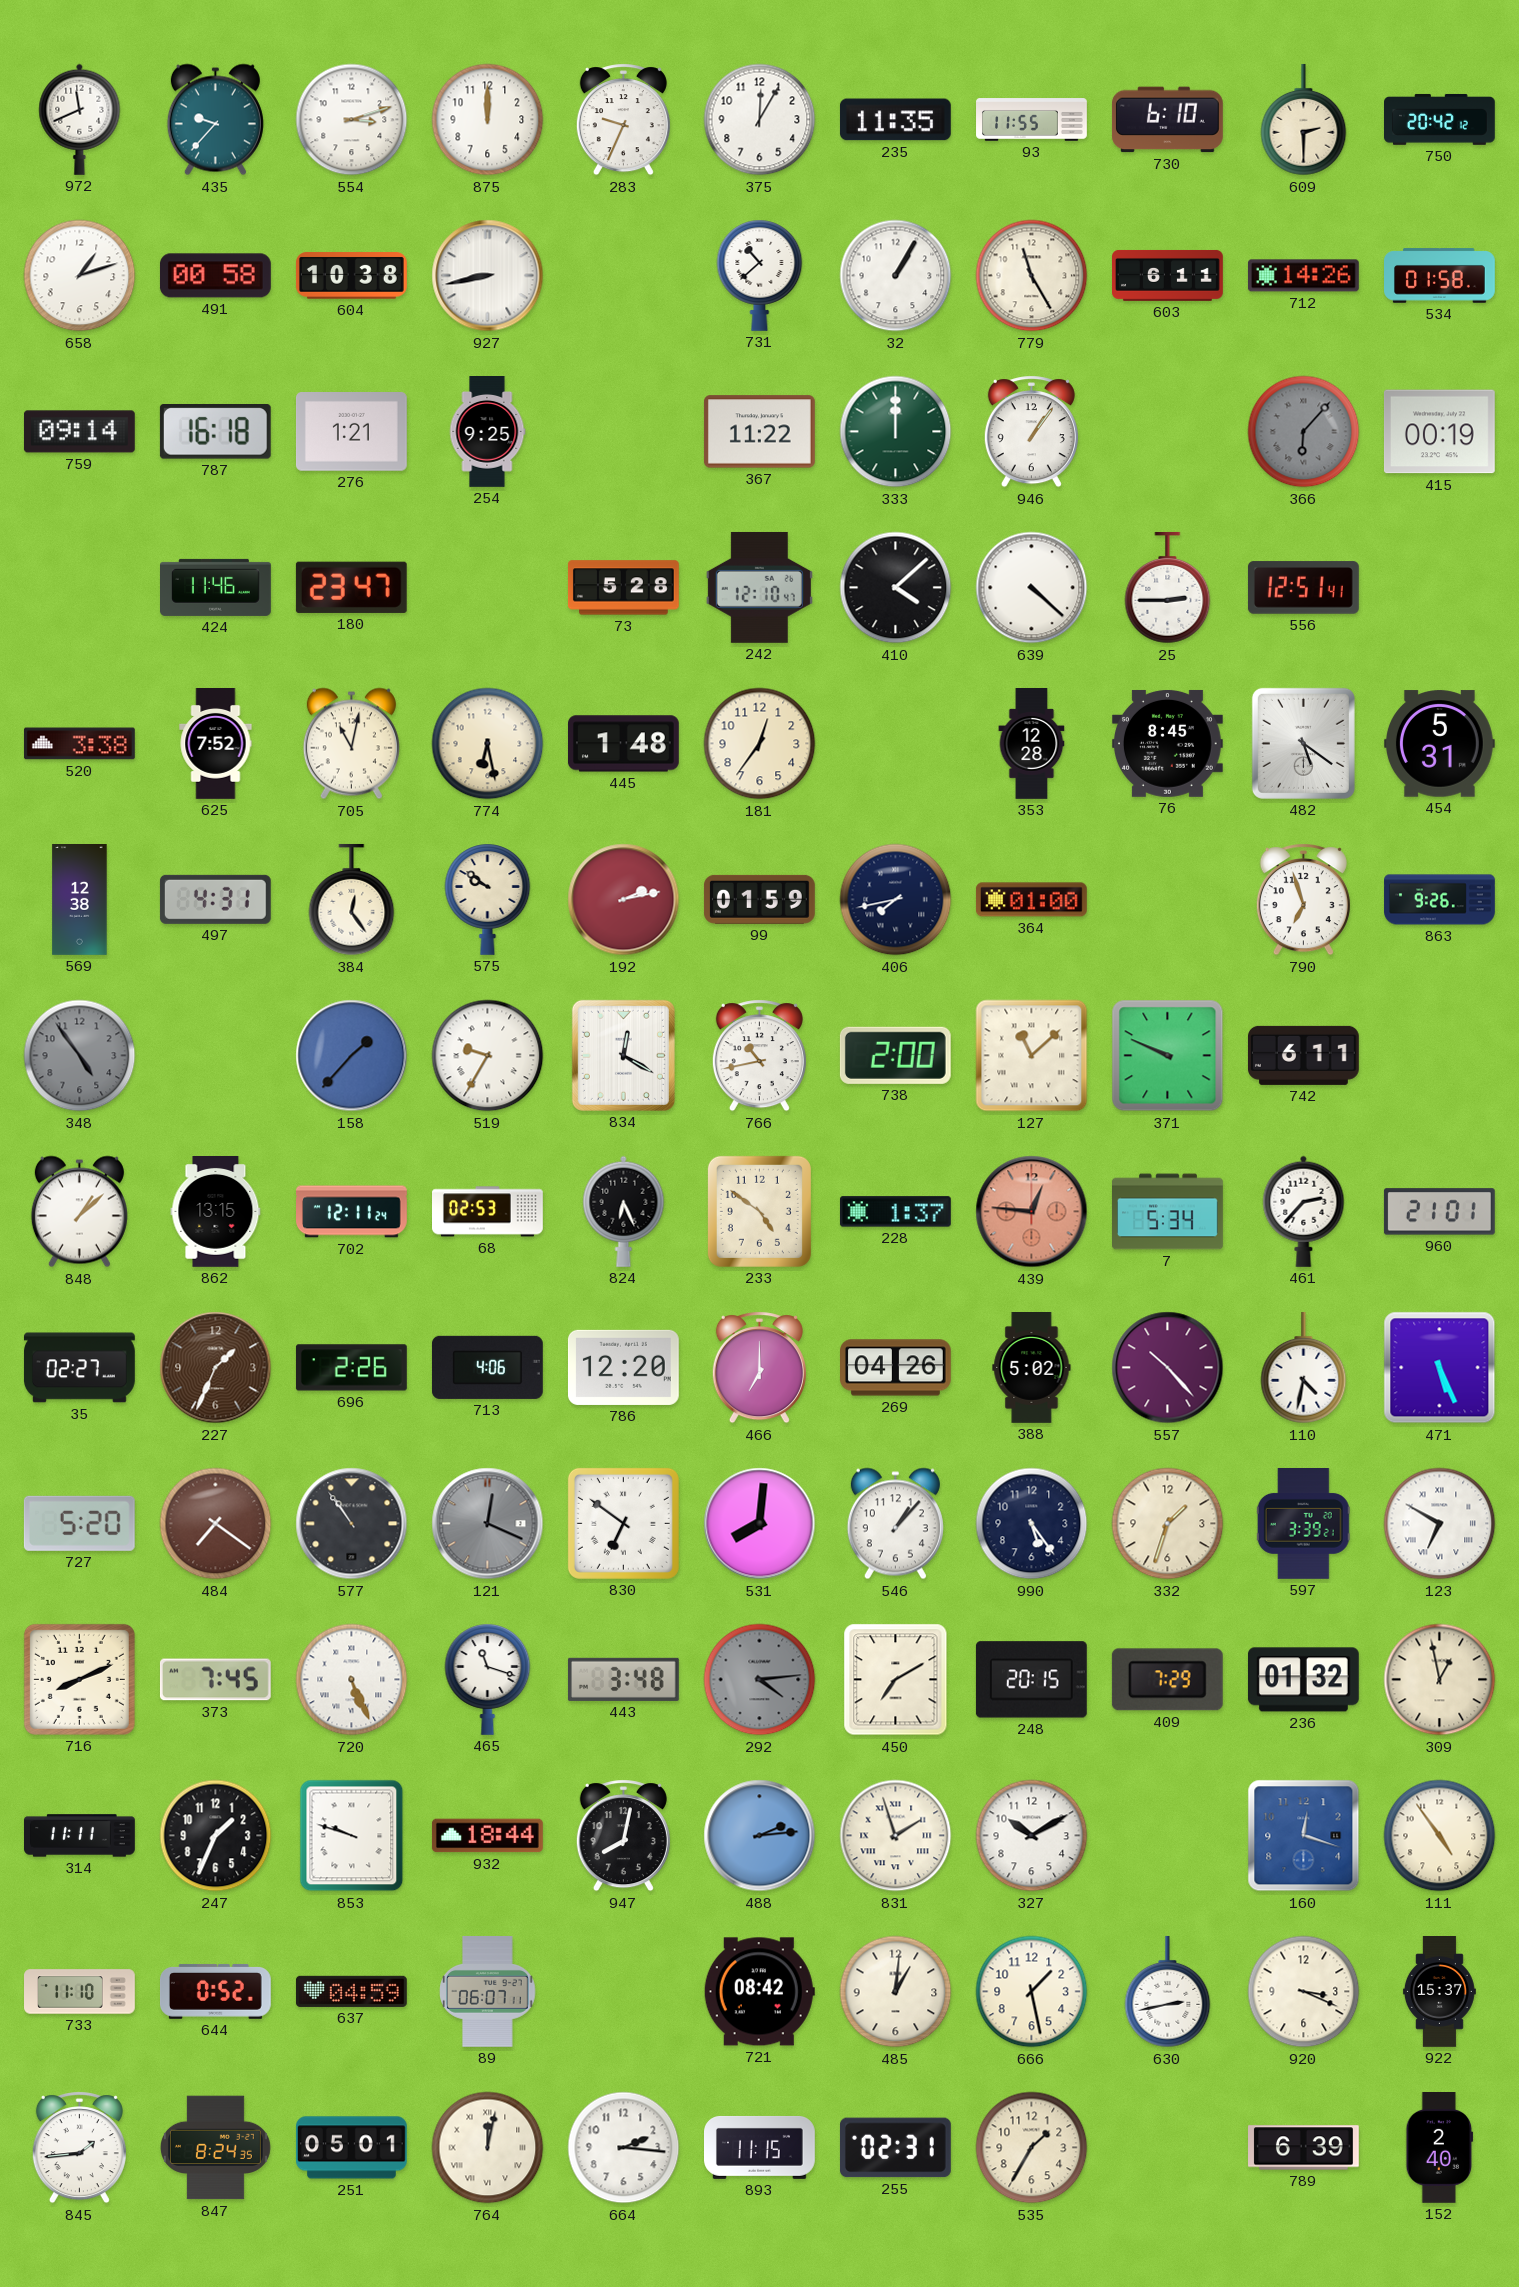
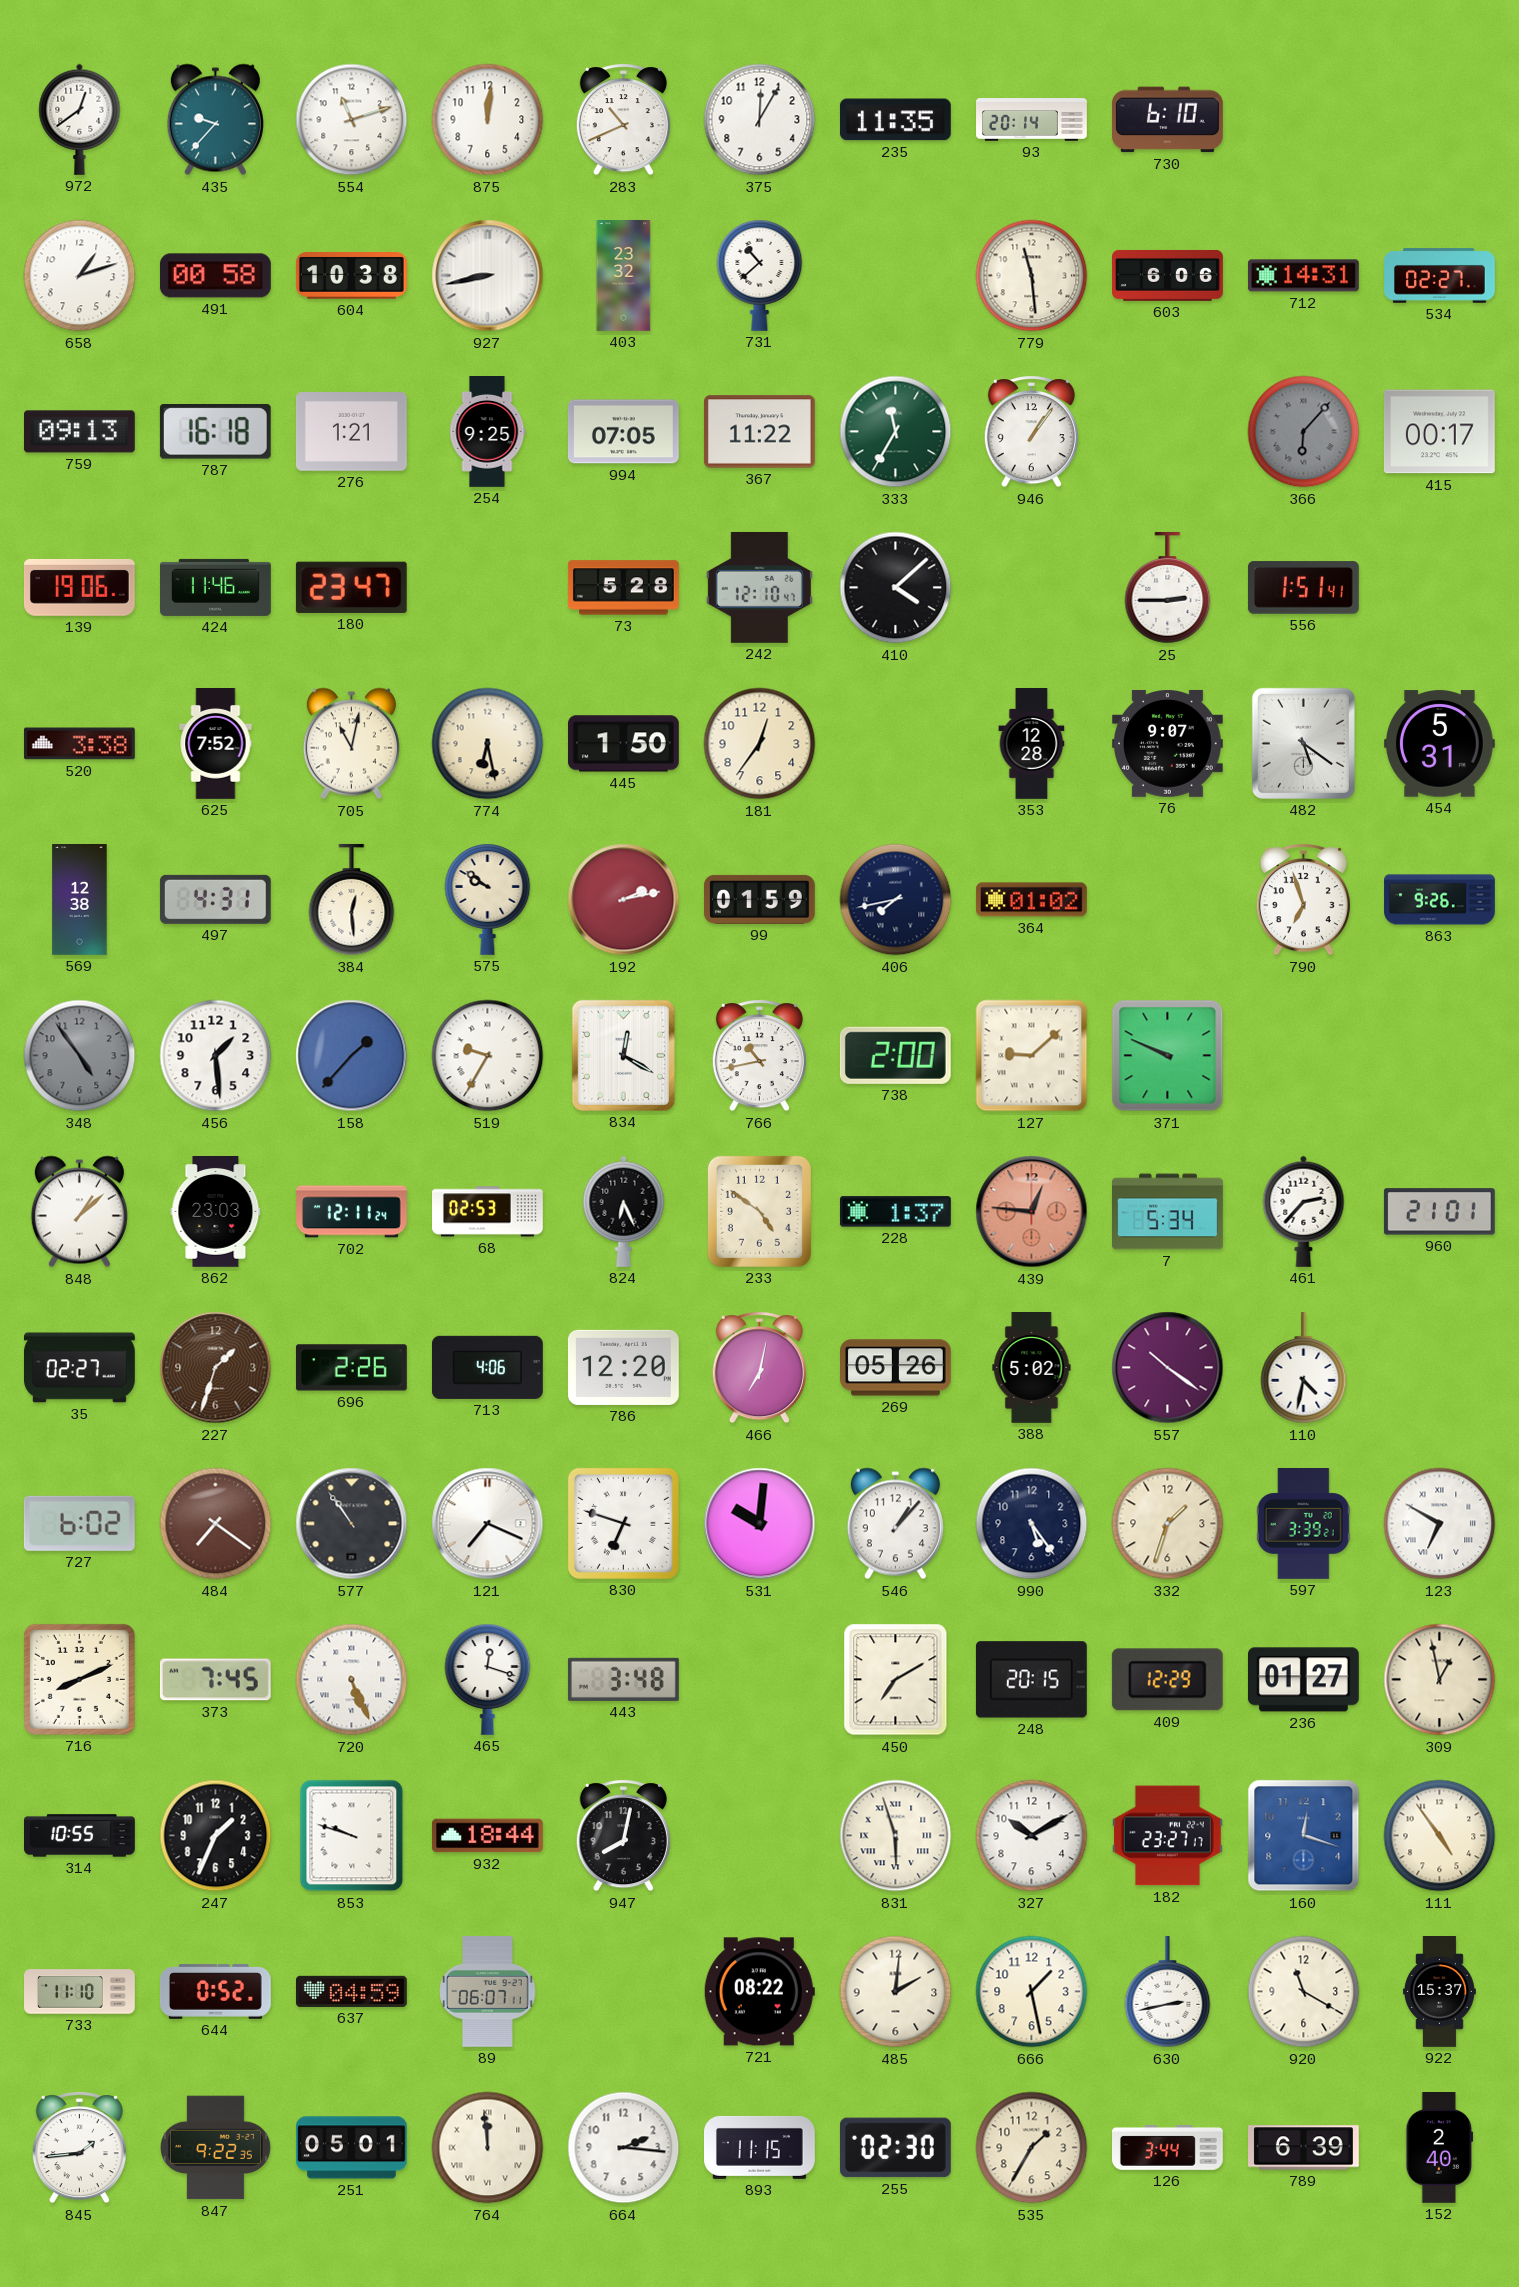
972: 11:41 -> 12:39 (80, 119)
554: 3:12 -> 11:12 (352, 120)
875: 12:00 -> 12:01 (488, 120)
283: 9:34 -> 10:41 (623, 120)
93: 11:55 -> 20:14 (1032, 120)
609: 2:30 -> none (1304, 120)
750: 20:42 -> none (1440, 119)
403: none -> 23:32 (624, 276)
32: 1:05 -> none (896, 276)
779: 11:25 -> 11:29 (1032, 276)
603: 6:11 -> 6:06 (1168, 275)
712: 14:26 -> 14:31 (1303, 276)
534: 01:58 -> 02:27 (1440, 276)
759: 09:14 -> 09:13 (79, 432)
994: none -> 07:05 (623, 432)
333: 12:00 -> 11:35 (896, 432)
415: 00:19 -> 00:17 (1439, 432)
139: none -> 19:06 (79, 587)
639: 4:22 -> none (1032, 588)
556: 12:51 -> 1:51 (1304, 588)
445: 1:48 -> 1:50 (624, 744)
76: 8:45 -> 9:07 (1167, 743)
384: 12:24 -> 12:29 (352, 900)
364: 01:00 -> 01:02 (1031, 900)
456: none -> 1:29 (216, 1056)
127: 11:08 -> 9:08 (1032, 1056)
742: 6:11 -> none (1303, 1055)
862: 13:15 -> 23:03 (216, 1212)
227: 1:34 -> 1:33 (216, 1368)
466: 7:00 -> 7:02 (759, 1368)
269: 04:26 -> 05:26 (896, 1368)
557: 10:23 -> 10:21 (1168, 1368)
471: 5:26 -> none (1440, 1368)
727: 5:20 -> 6:02 (79, 1523)
121: 12:19 -> 7:19 (488, 1524)
121 dial: grey -> white (488, 1524)
830: 6:51 -> 6:48 (623, 1523)
531: 8:01 -> 10:01 (760, 1524)
465: 11:18 -> 12:18 (488, 1679)
292: 4:14 -> none (760, 1680)
409: 7:29 -> 12:29 (1167, 1680)
236: 01:32 -> 01:27 (1303, 1680)
314: 11:11 -> 10:55 (80, 1836)
488: 2:14 -> none (760, 1836)
831: 1:57 -> 5:57 (896, 1836)
182: none -> 23:27 (1167, 1836)
721: 08:42 -> 08:22 (759, 1992)
485: 1:01 -> 2:01 (896, 1992)
920: 3:19 -> 11:20 (1304, 1992)
847: 8:24 -> 9:22 (215, 2148)
764: 12:02 -> 11:59 (488, 2148)
255: 02:31 -> 02:30 (895, 2148)
126: none -> 3:44 (1168, 2147)
